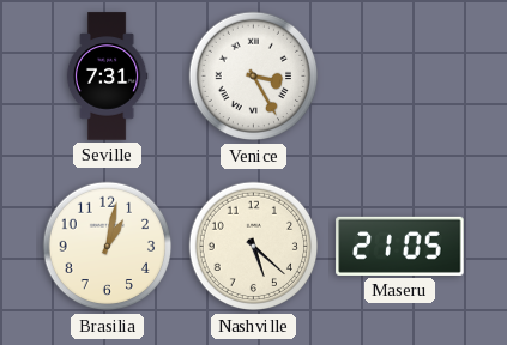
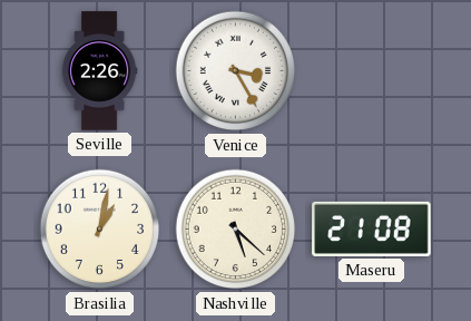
Seville: 7:31 -> 2:26 (99, 71)
Maseru: 21:05 -> 21:08 (372, 228)
